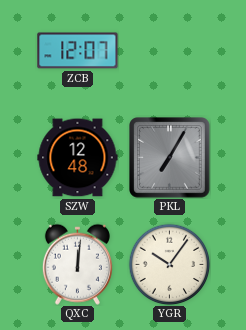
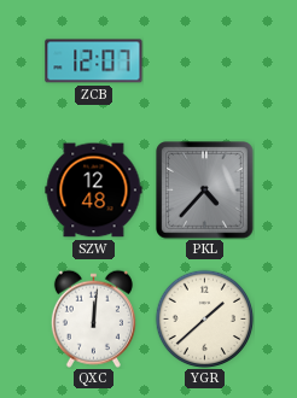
PKL: 7:05 -> 4:37 (205, 191)
YGR: 10:06 -> 1:38 (204, 318)
